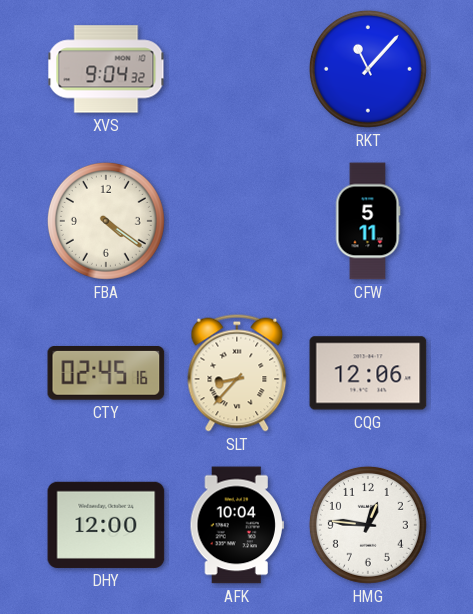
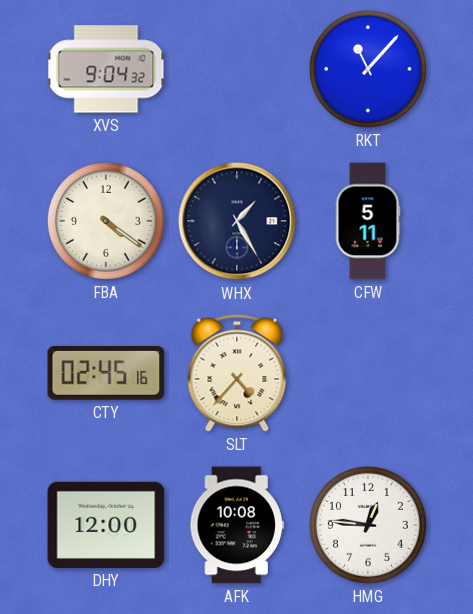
WHX: none -> 1:25 (237, 221)
SLT: 8:37 -> 4:37 (237, 373)
CQG: 12:06 -> none (368, 373)
AFK: 10:04 -> 10:08 (236, 525)
